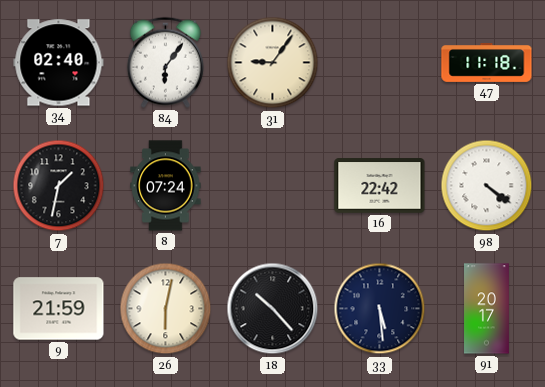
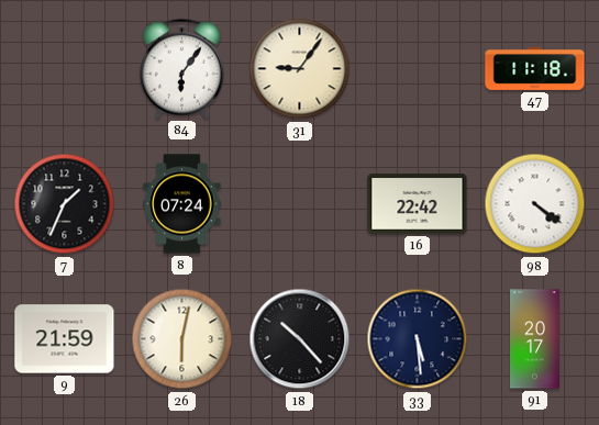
34: 02:40 -> none (59, 63)
7: 1:32 -> 1:34 (65, 204)
